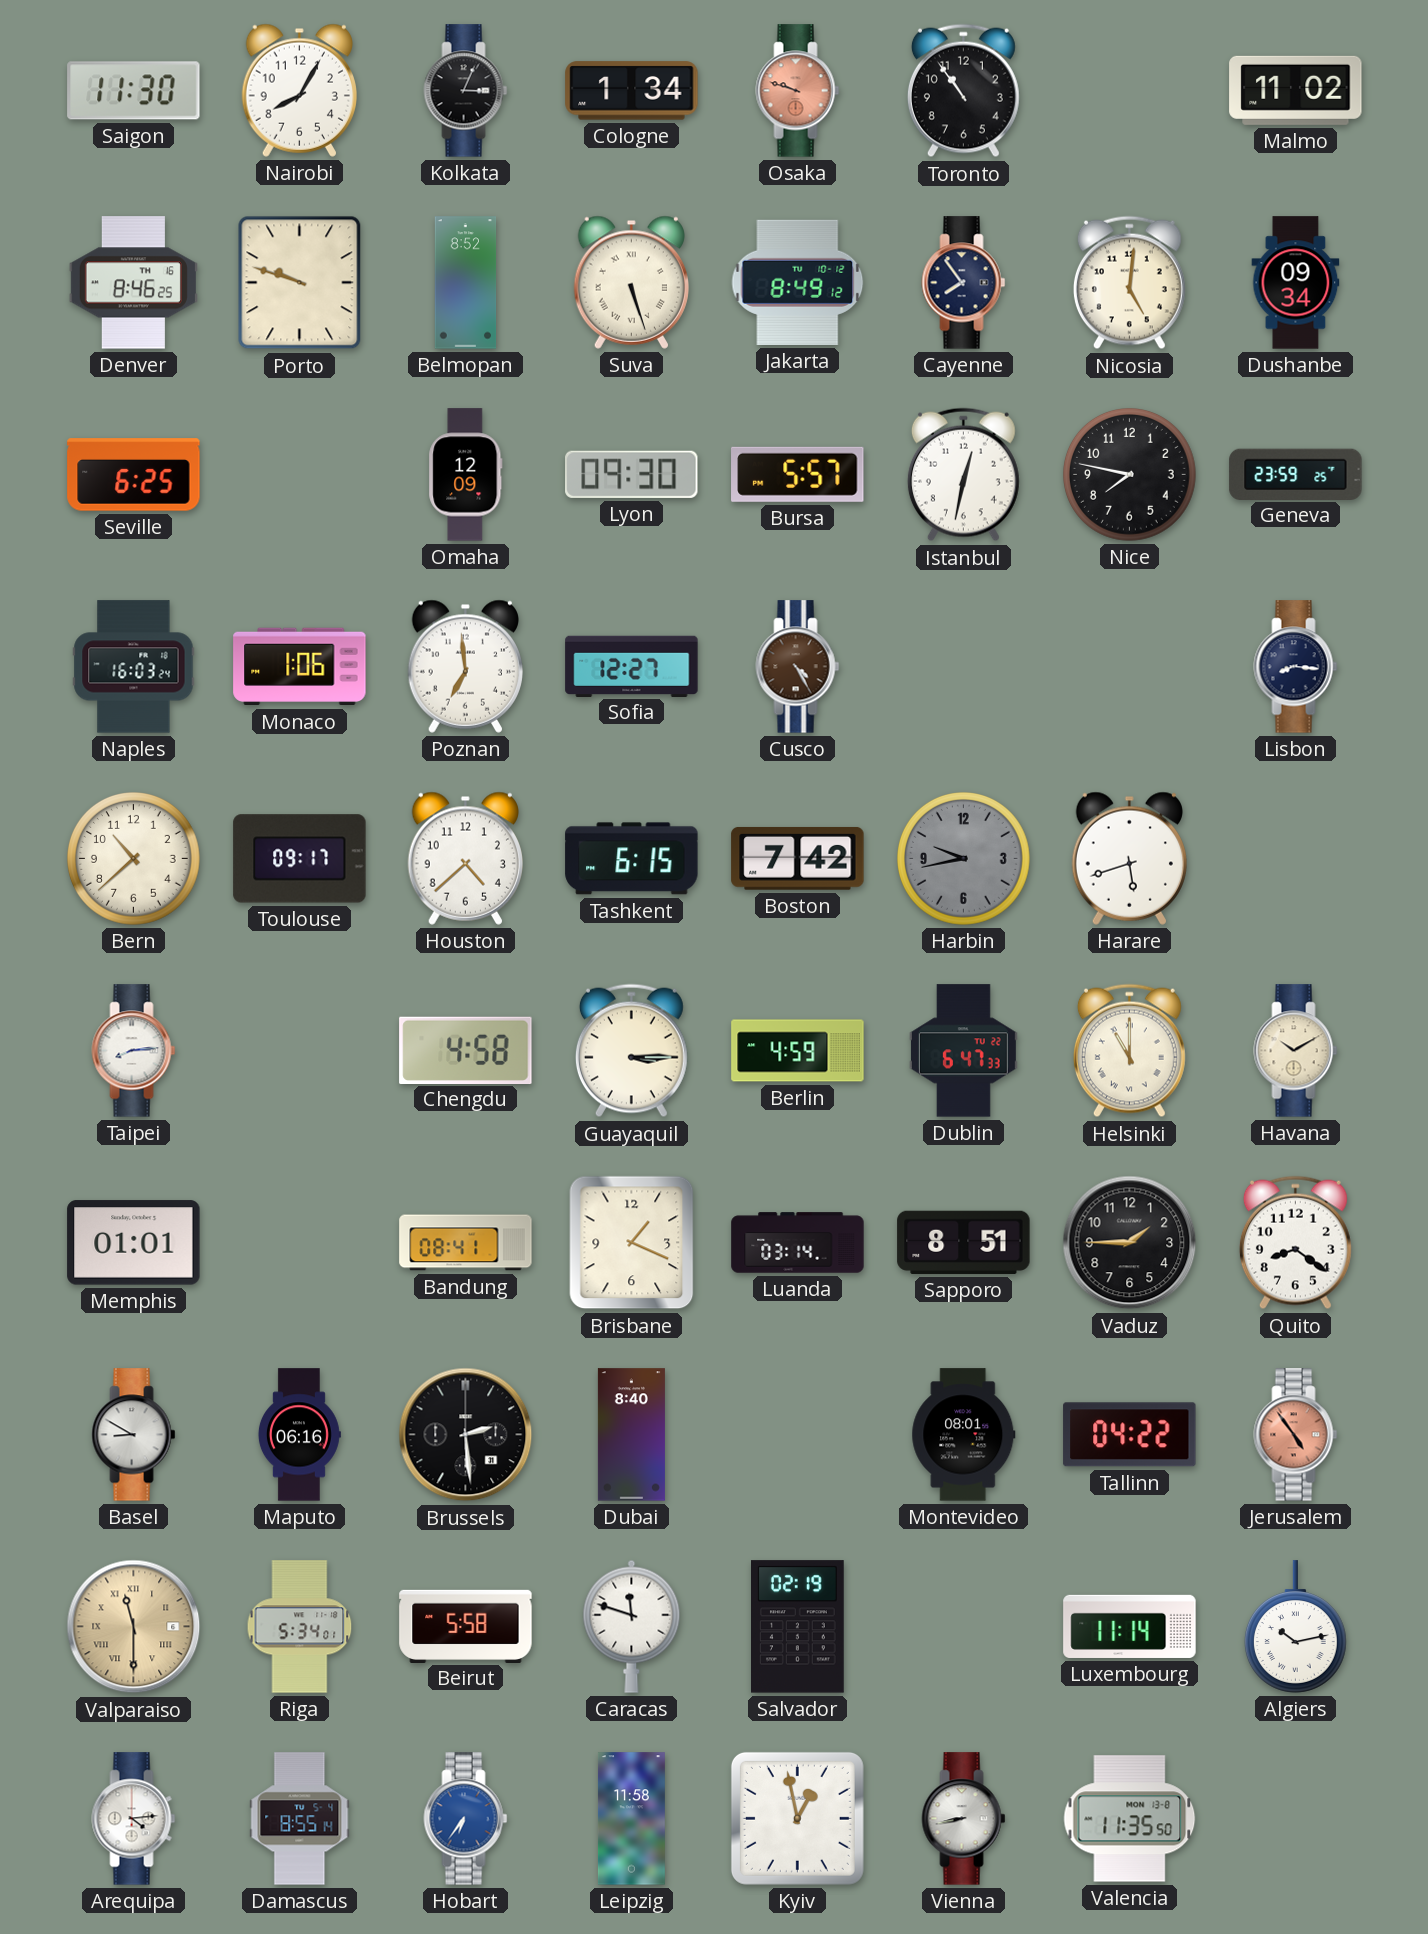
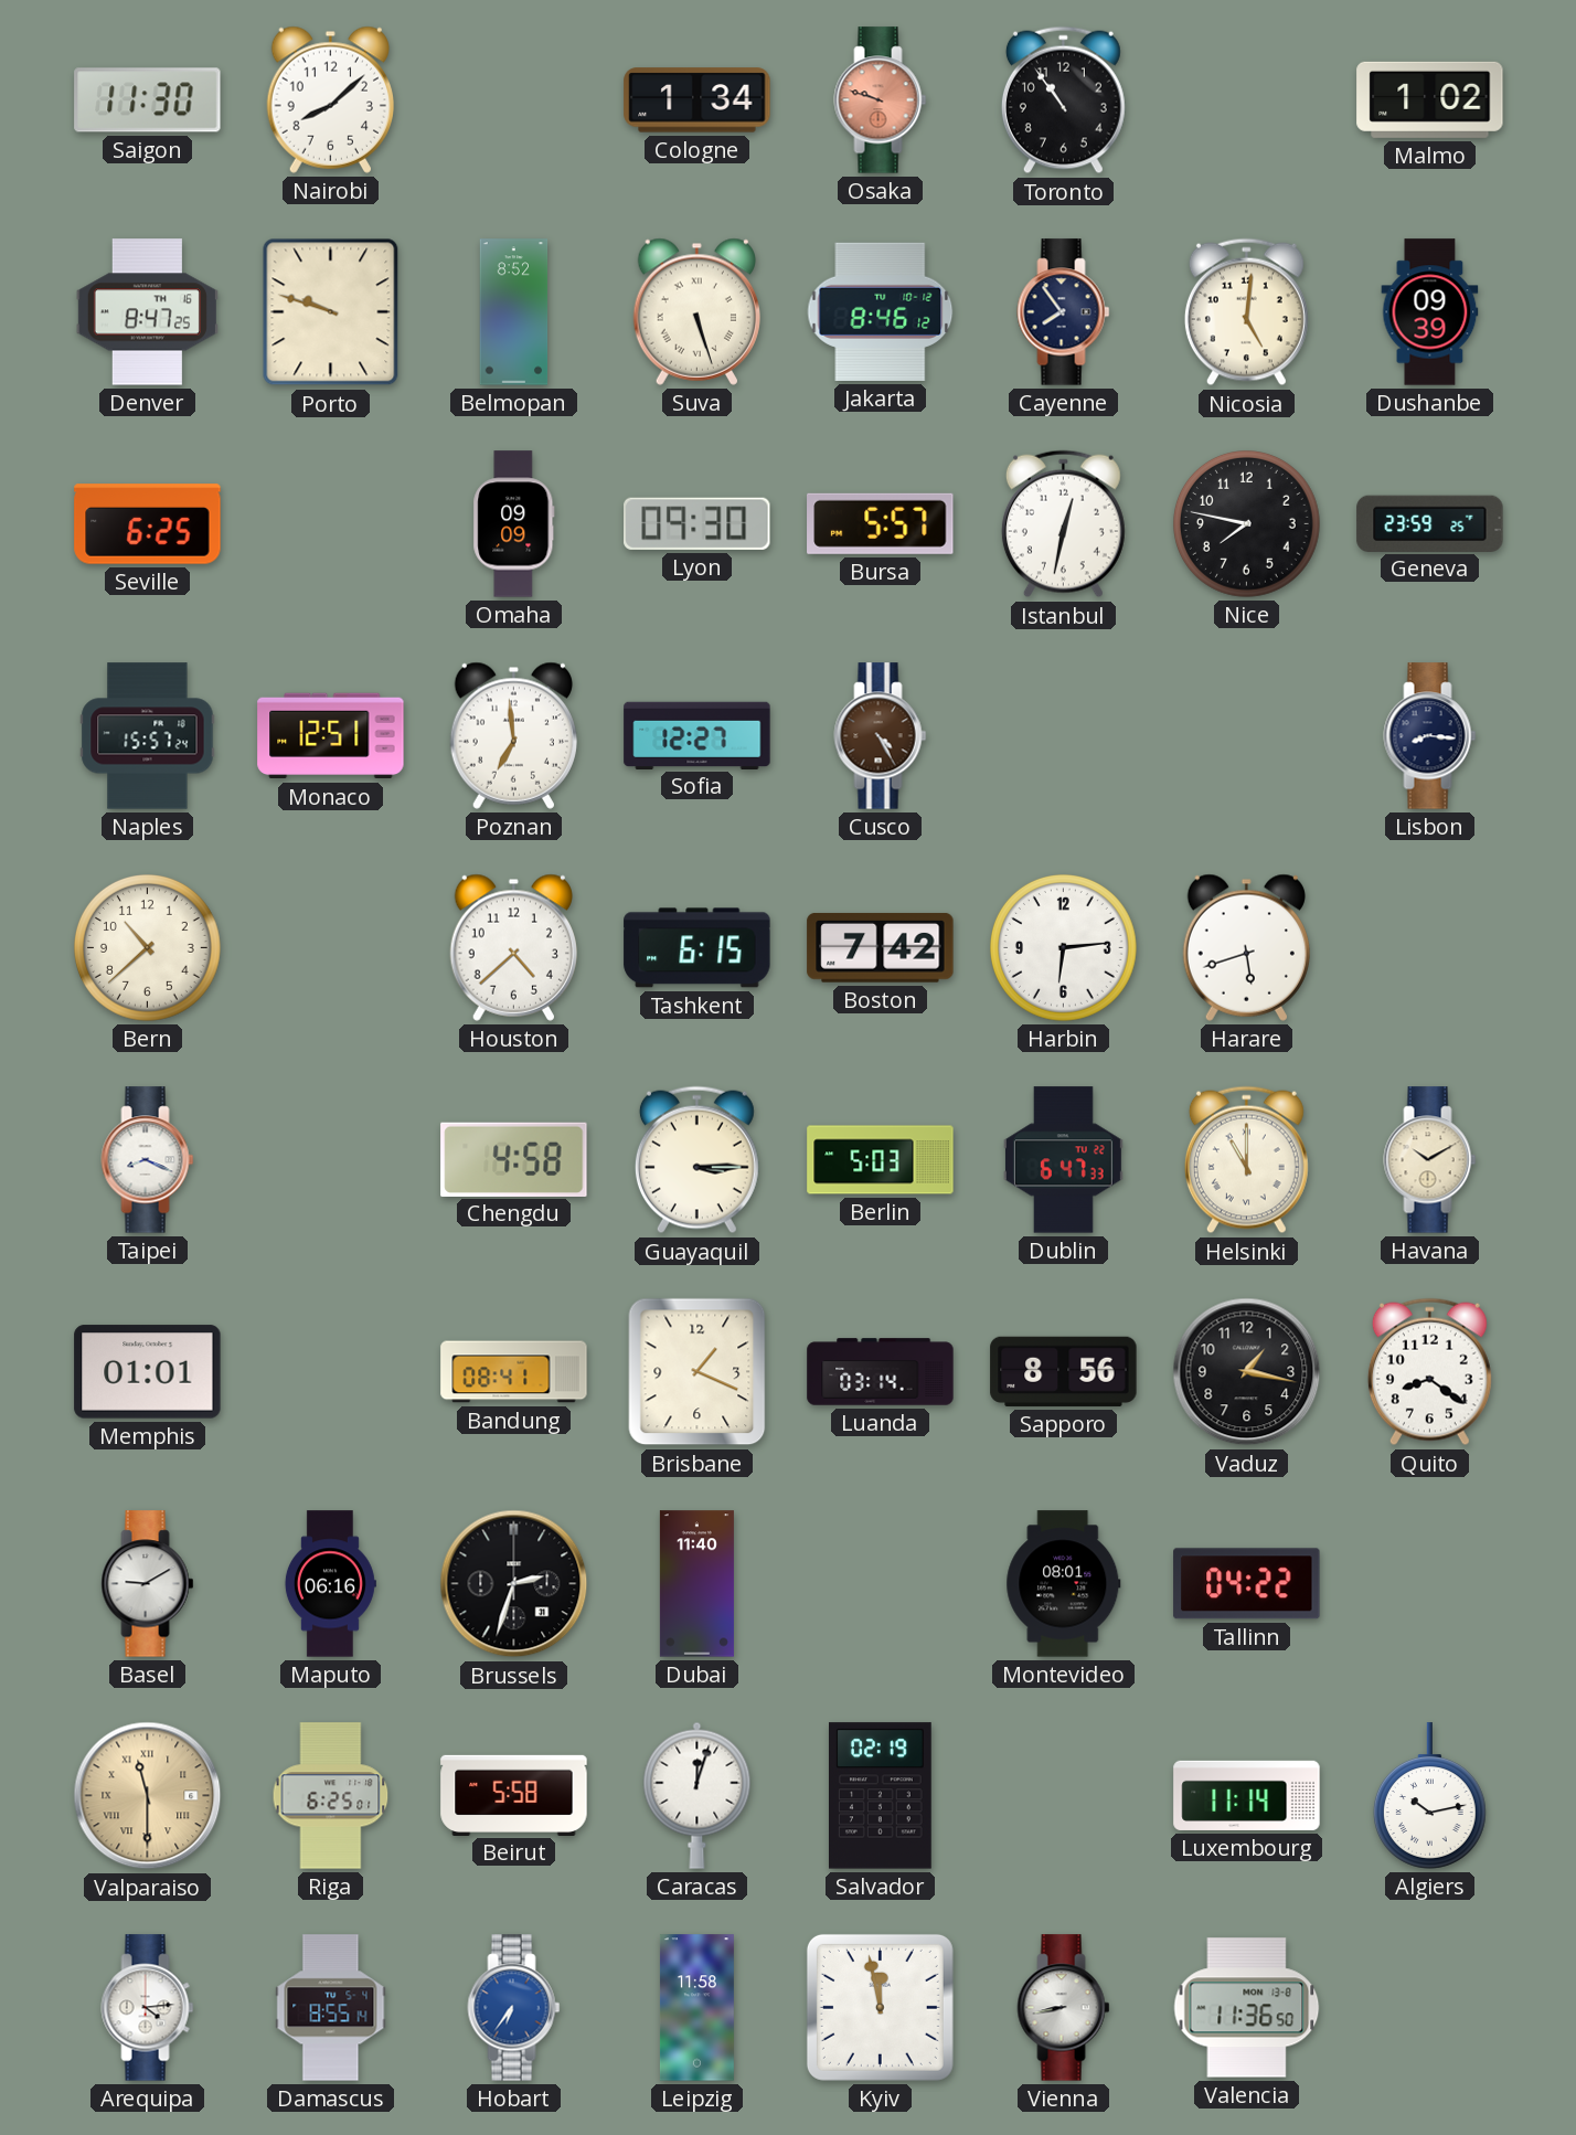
Nairobi: 8:05 -> 8:08 (330, 99)
Kolkata: 3:04 -> none (466, 91)
Malmo: 11:02 -> 1:02 (1430, 99)
Denver: 8:46 -> 8:47 (147, 312)
Jakarta: 8:49 -> 8:46 (881, 311)
Dushanbe: 09:34 -> 09:39 (1430, 312)
Omaha: 12:09 -> 09:09 (514, 524)
Naples: 16:03 -> 15:57 (148, 736)
Monaco: 1:06 -> 12:51 (331, 736)
Toulouse: 09:17 -> none (300, 859)
Harbin: 9:43 -> 6:14 (1064, 948)
Harbin dial: grey -> white (1064, 948)
Taipei: 8:14 -> 8:19 (148, 1160)
Berlin: 4:59 -> 5:03 (881, 1160)
Sapporo: 8:51 -> 8:56 (1064, 1371)
Vaduz: 1:45 -> 1:17 (1247, 1372)
Basel: 8:50 -> 9:10 (148, 1584)
Brussels: 2:29 -> 2:33 (514, 1584)
Dubai: 8:40 -> 11:40 (696, 1584)
Jerusalem: 4:54 -> none (1296, 1435)
Riga: 5:34 -> 6:25 (331, 1796)
Caracas: 11:48 -> 12:03 (698, 1795)
Kyiv: 12:58 -> 11:58 (880, 2007)
Valencia: 11:35 -> 11:36 (1247, 2008)
